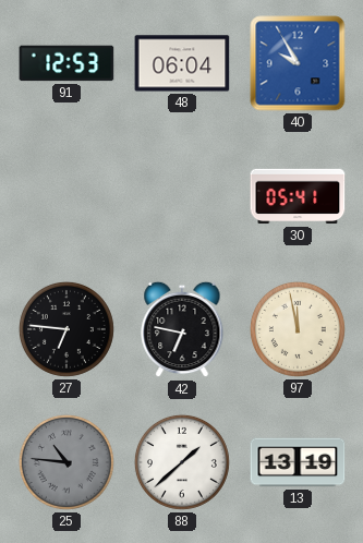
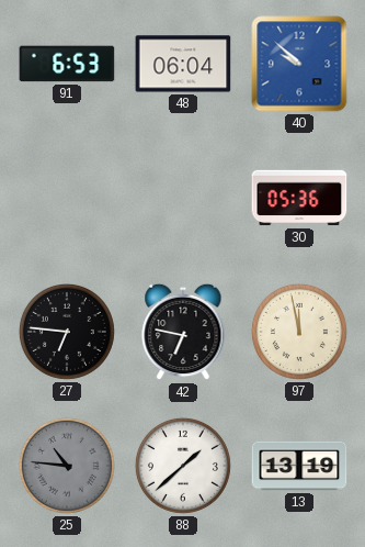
91: 12:53 -> 6:53 (67, 64)
40: 9:55 -> 9:52 (299, 64)
30: 05:41 -> 05:36 (299, 198)
